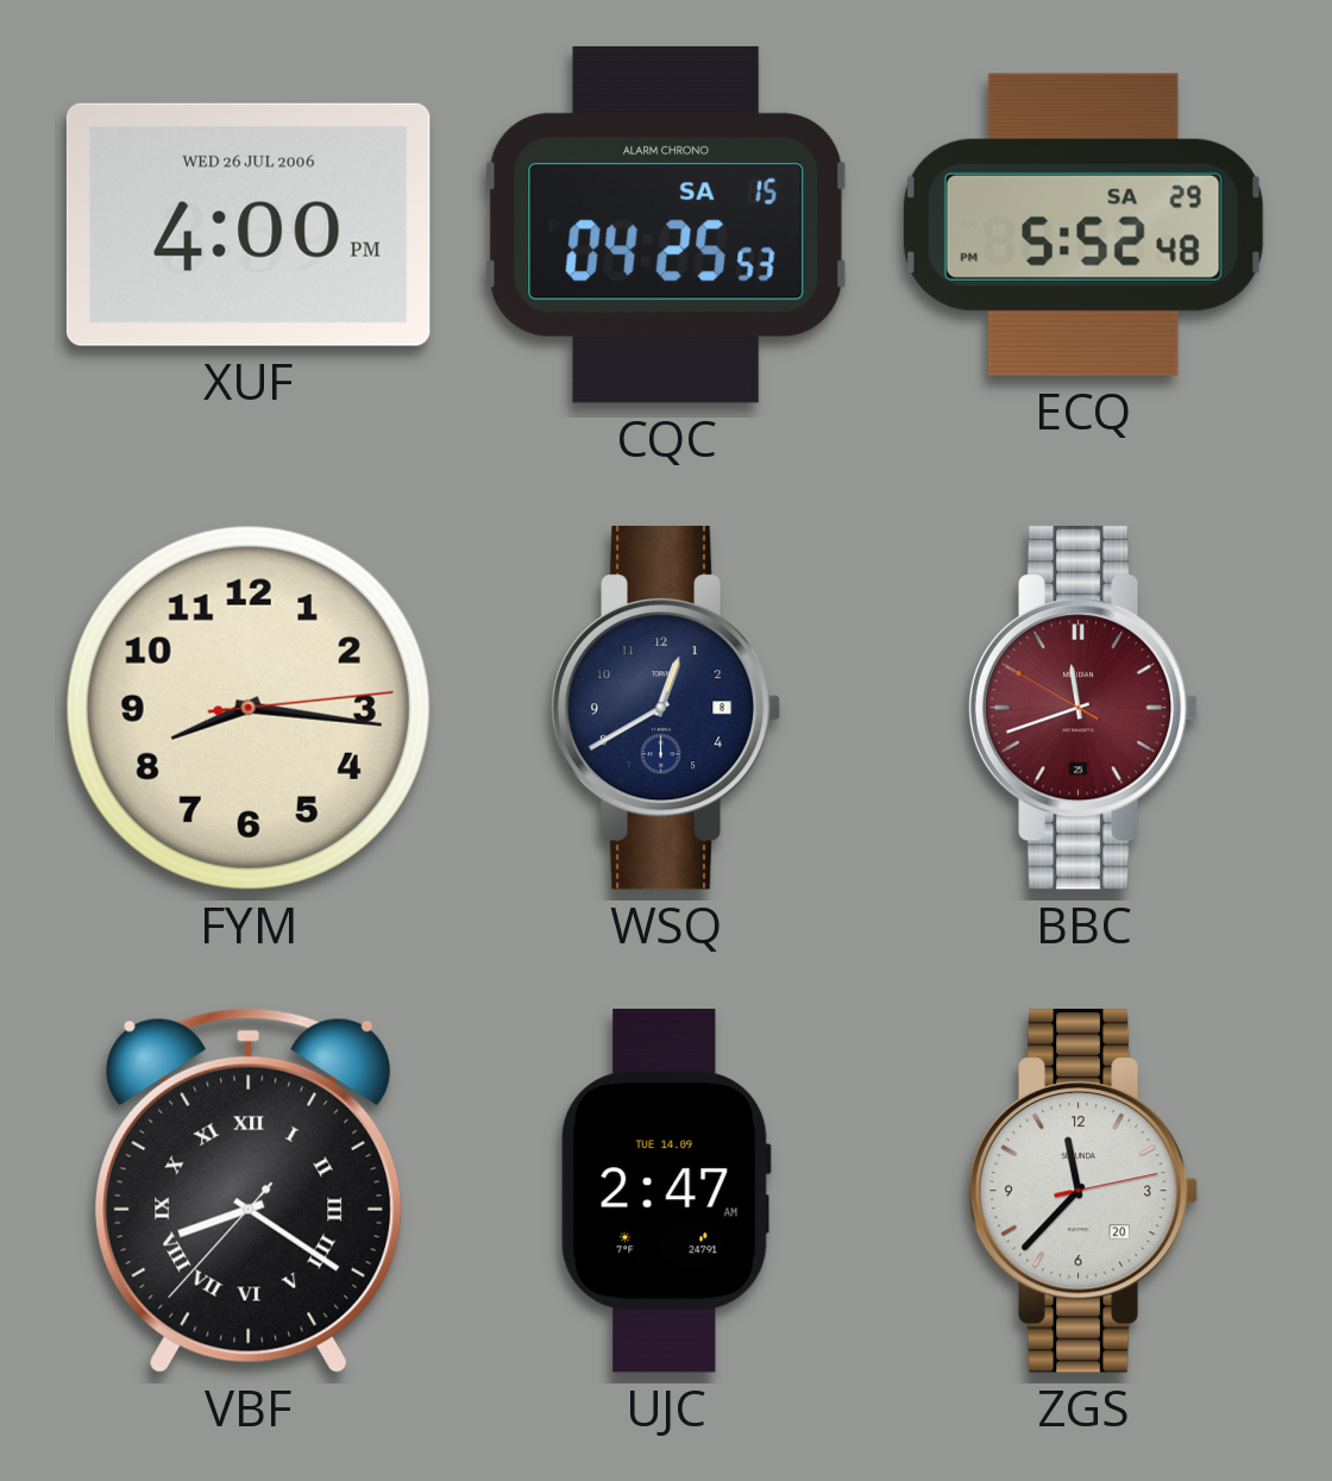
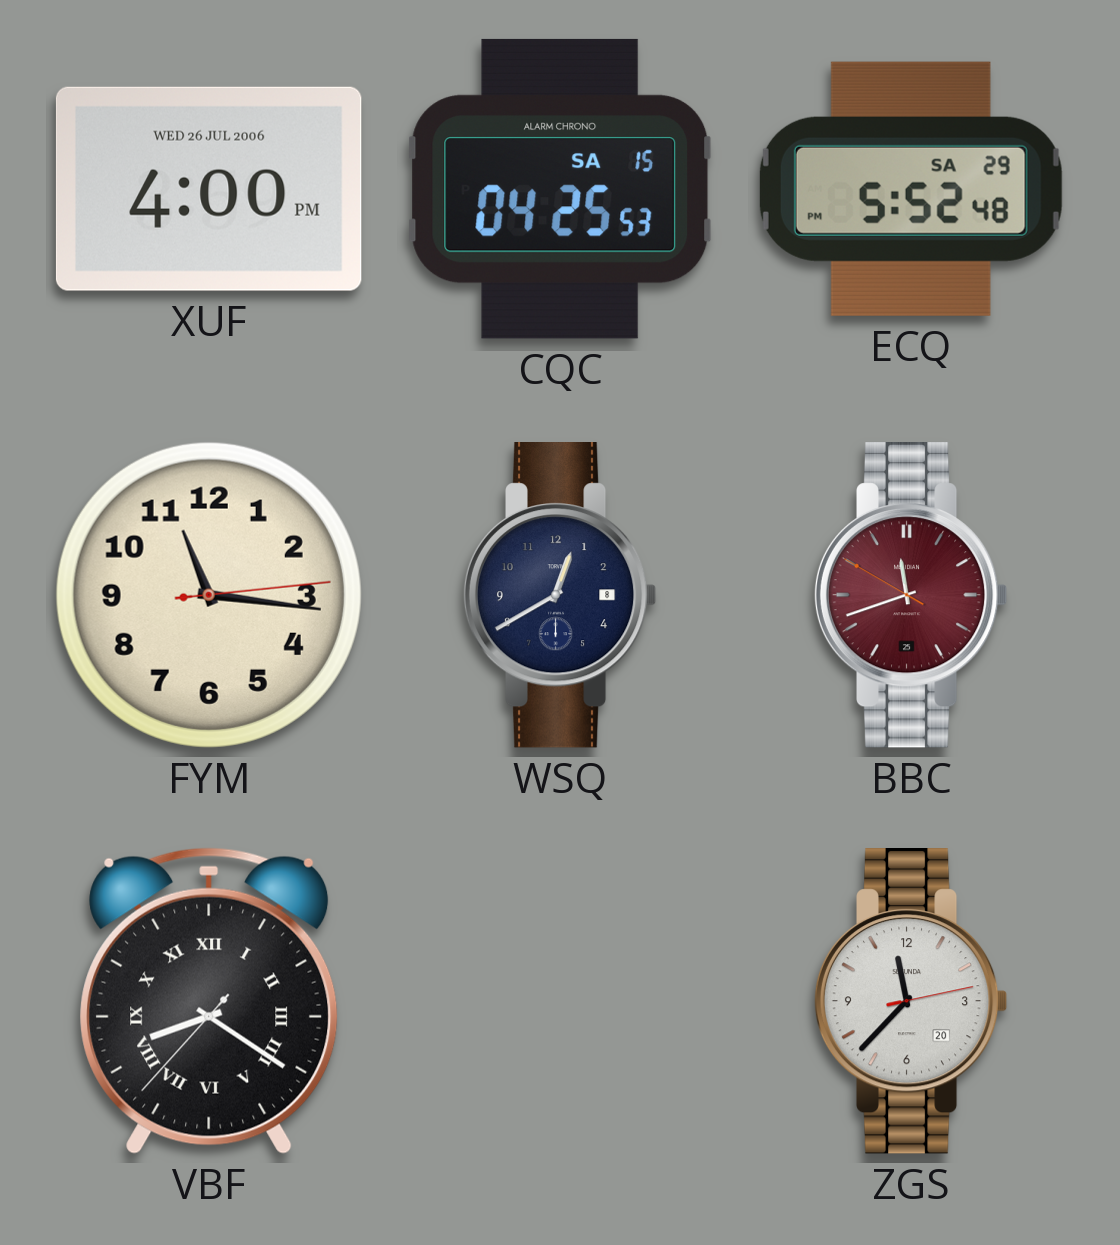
FYM: 8:16 -> 11:16 (209, 595)
UJC: 2:47 -> none (666, 1192)
